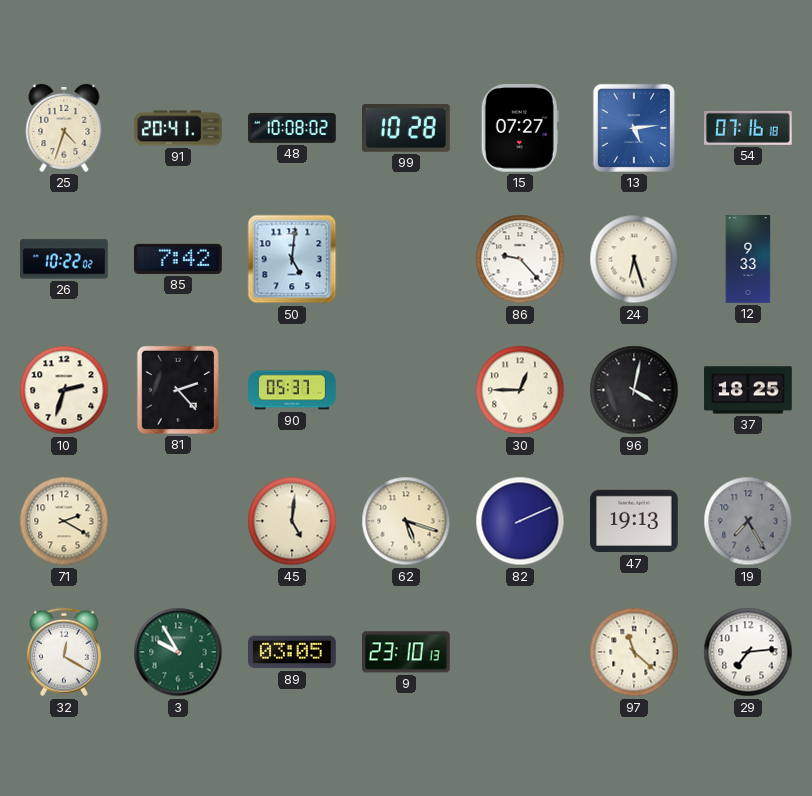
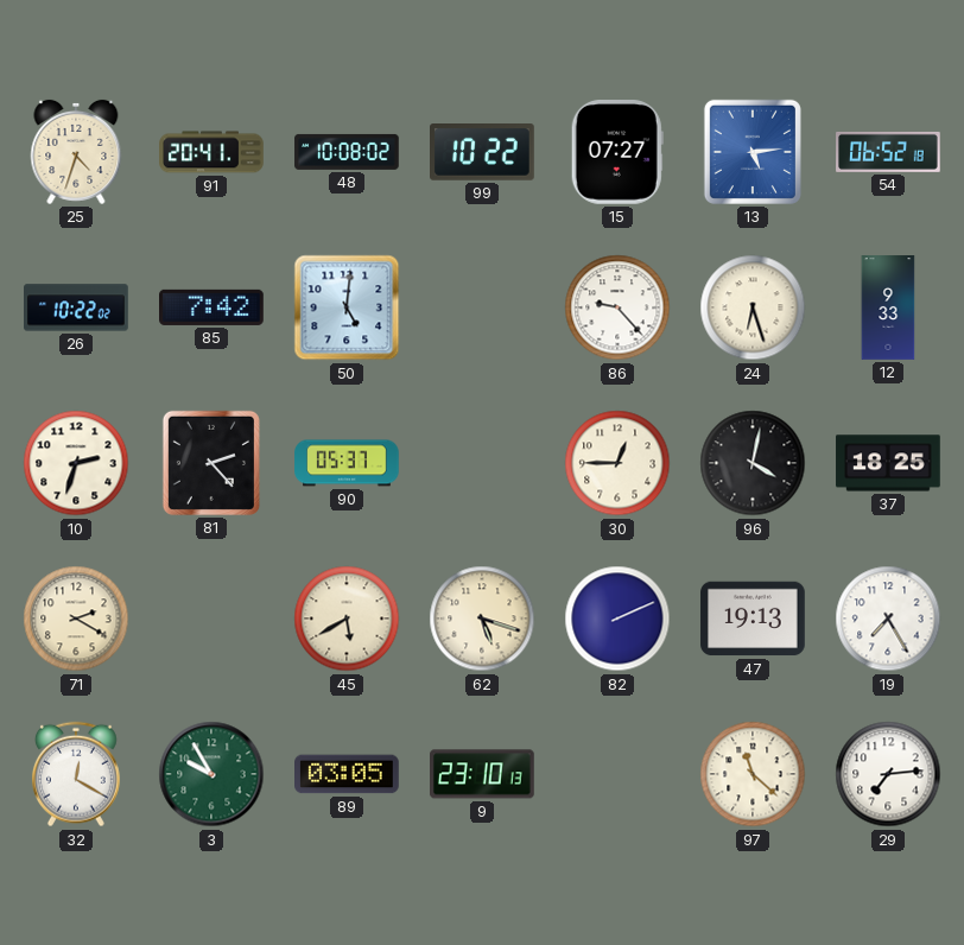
99: 10:28 -> 10:22 (483, 153)
54: 07:16 -> 06:52 (888, 152)
45: 5:01 -> 5:40 (347, 619)
19 dial: grey -> white (888, 619)
